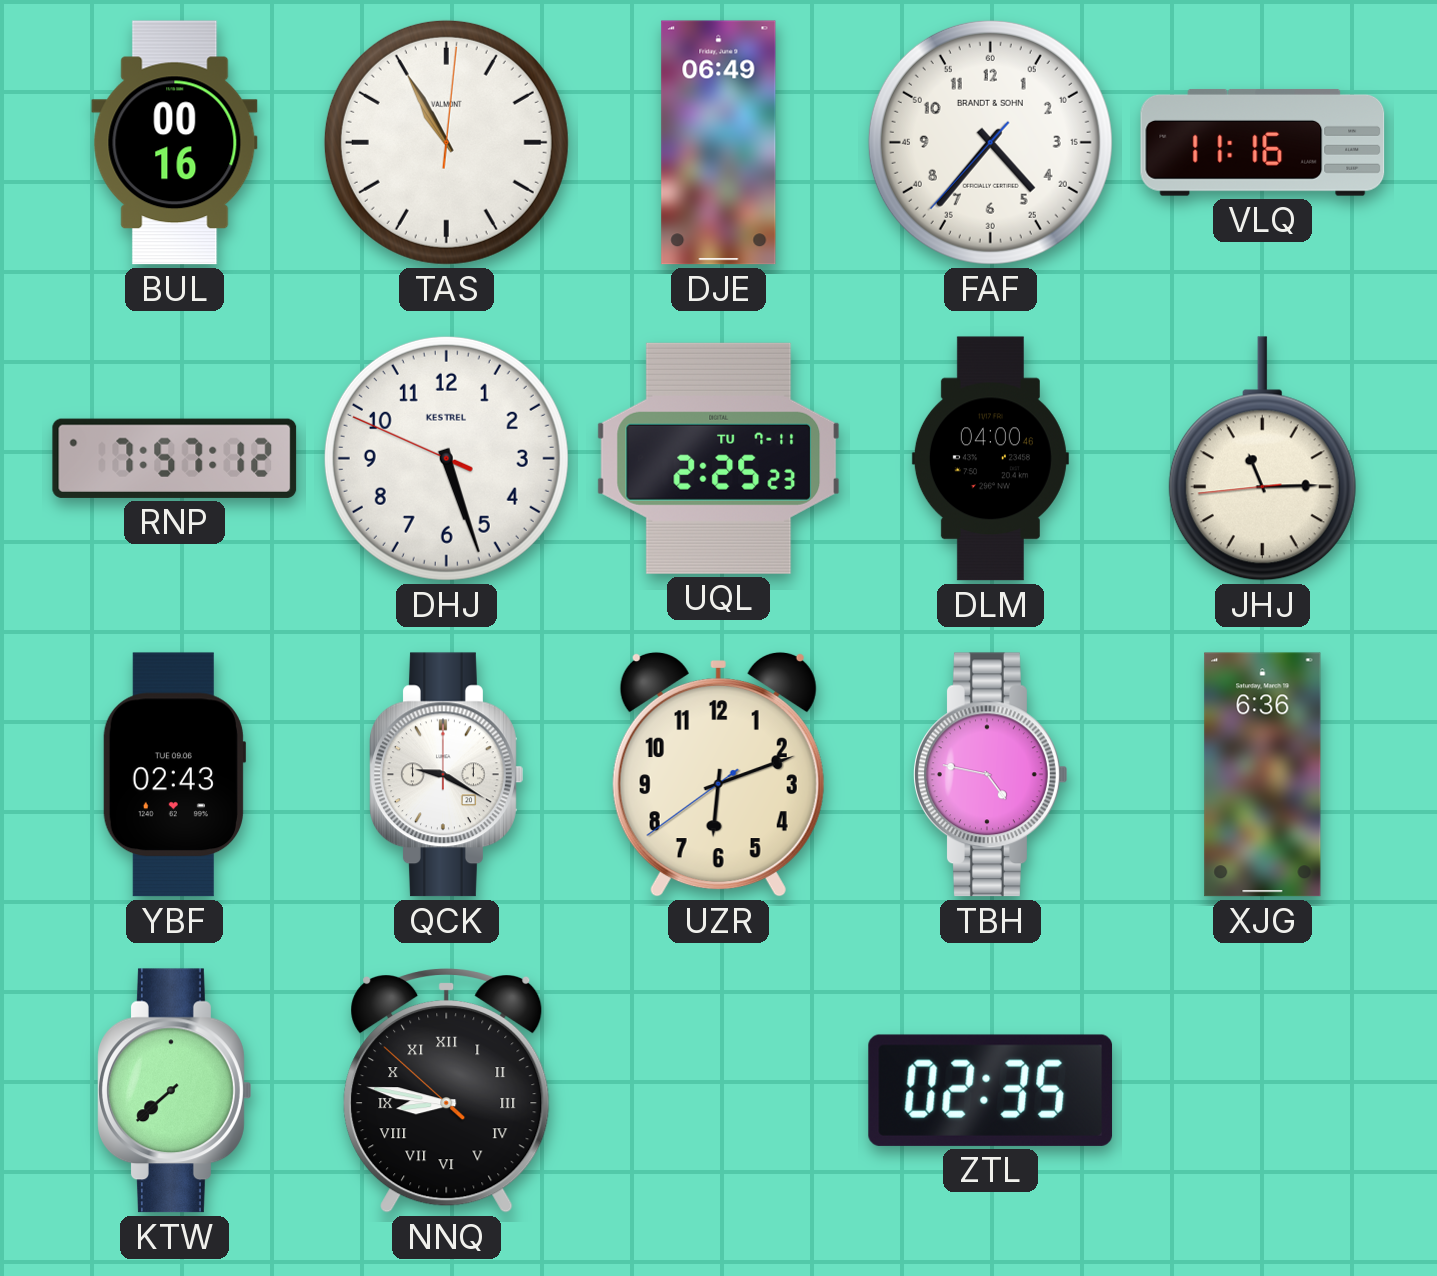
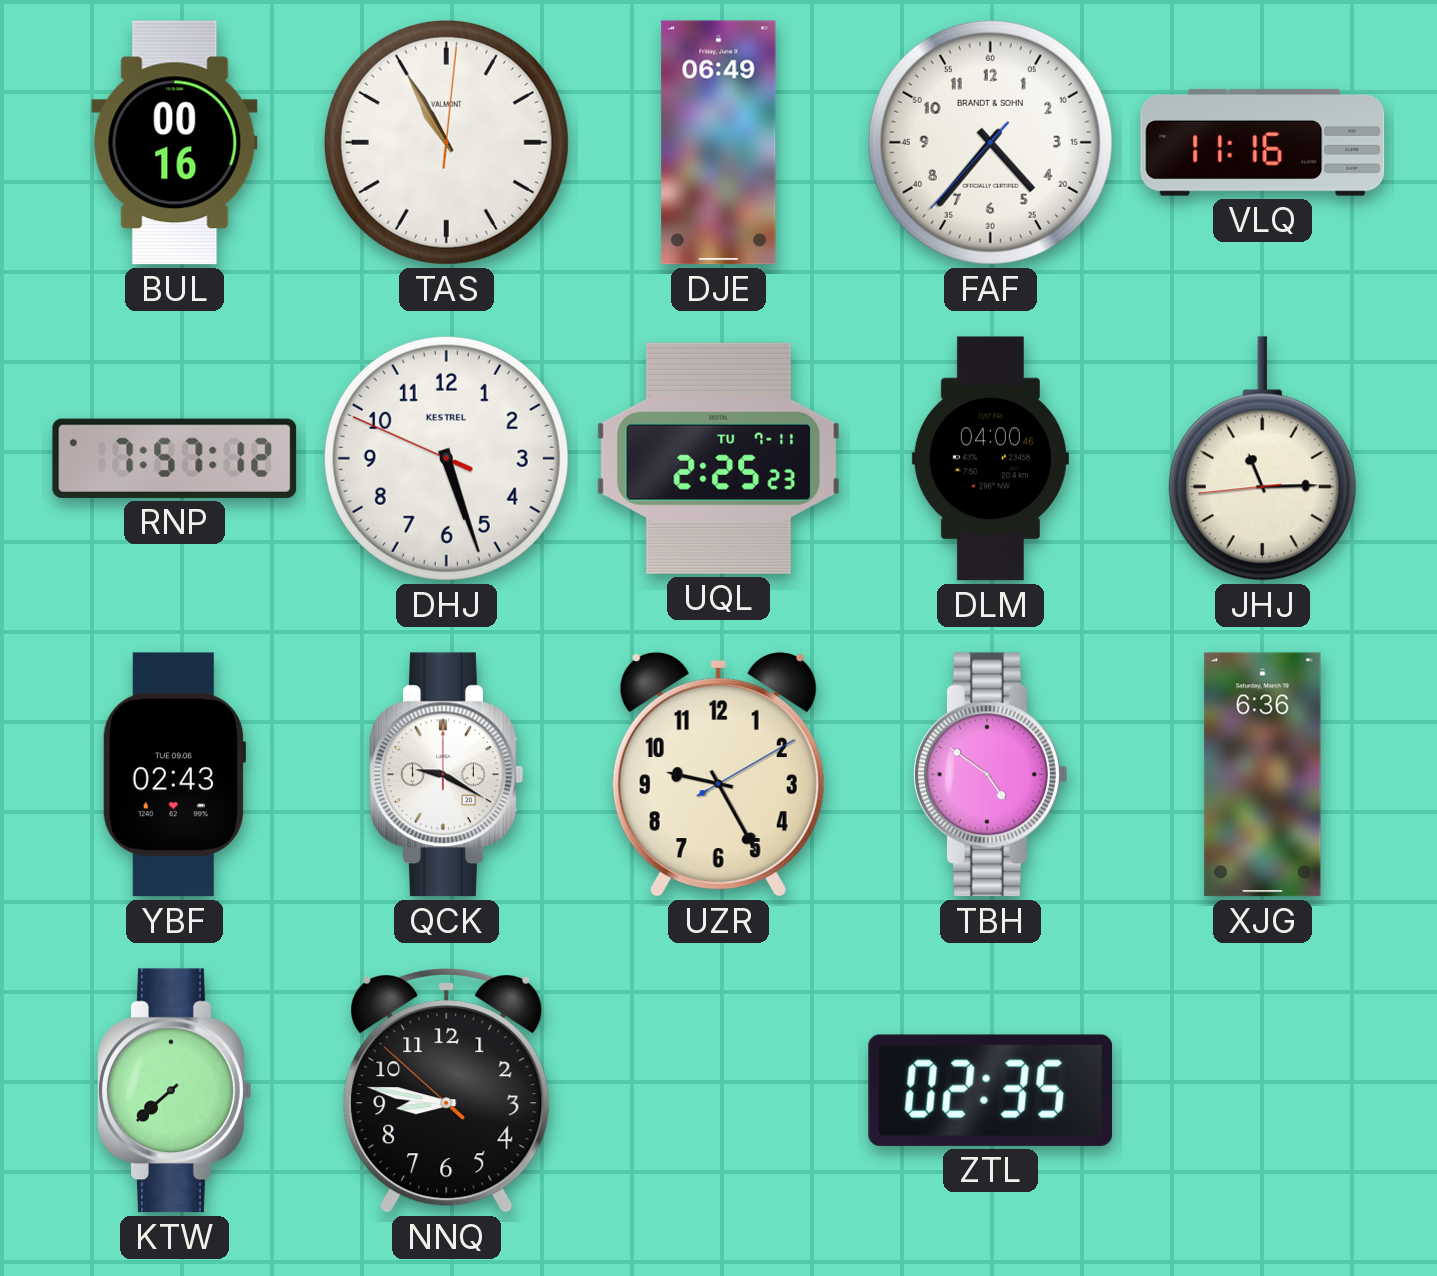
UZR: 6:11 -> 9:25 (718, 774)
TBH: 4:47 -> 4:51 (991, 775)
NNQ numerals: Roman -> Arabic (447, 1090)
